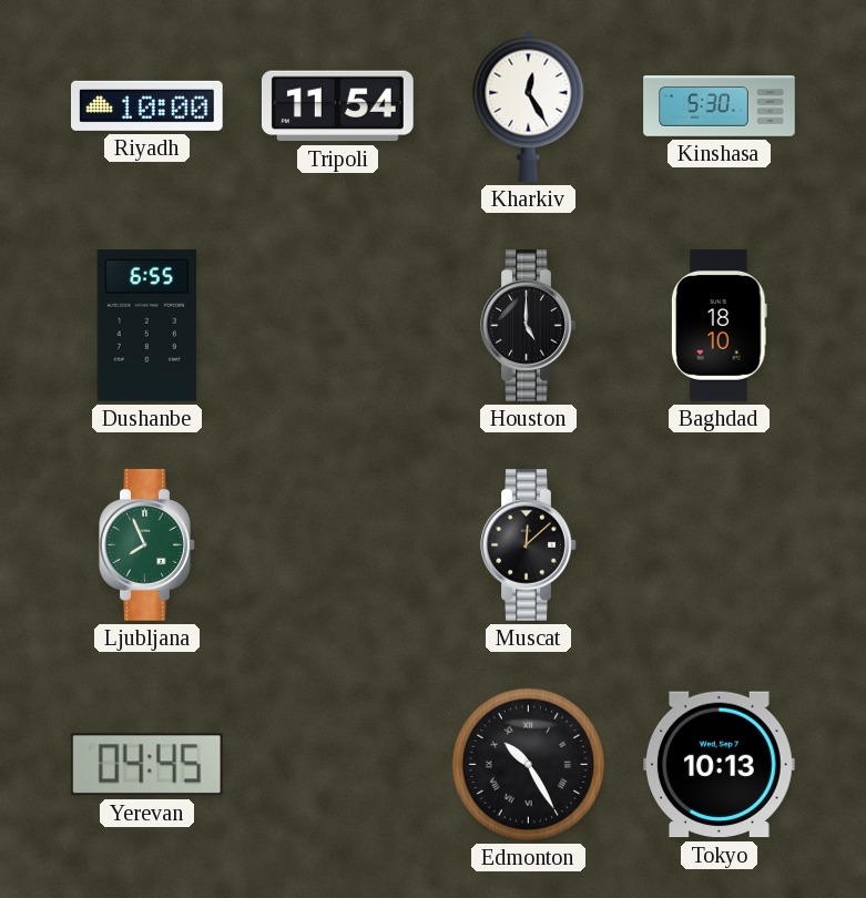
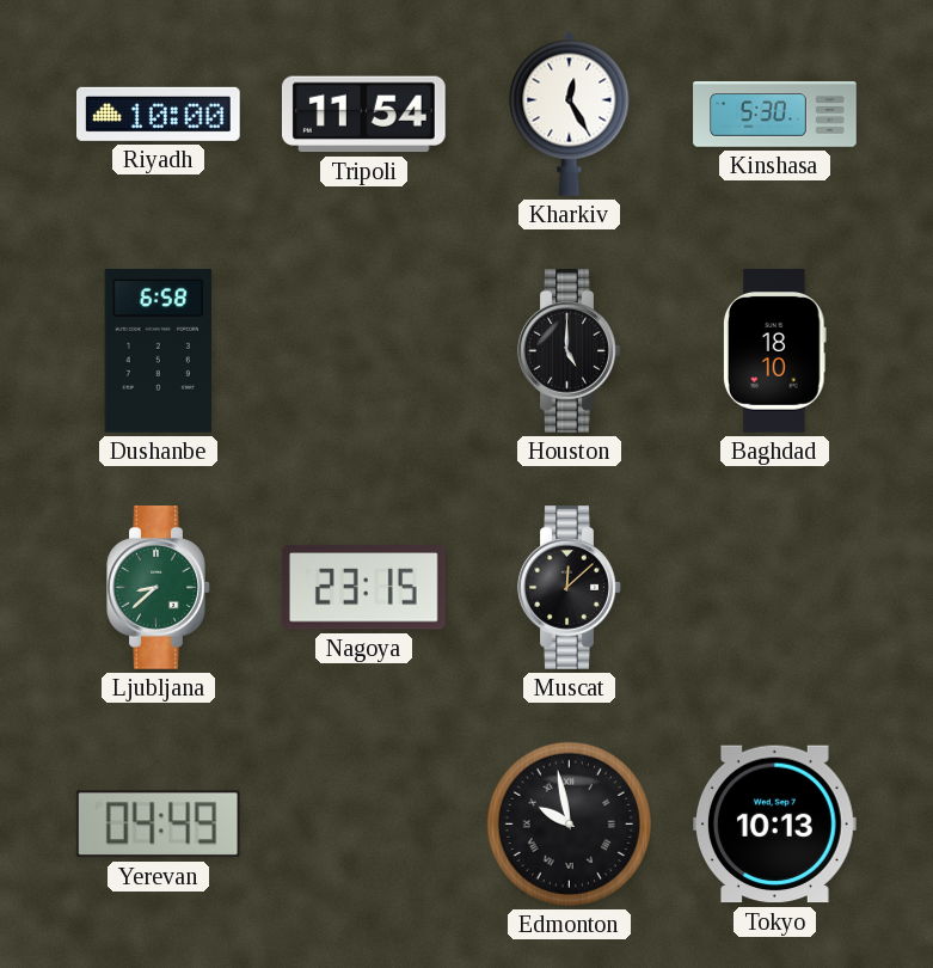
Dushanbe: 6:55 -> 6:58 (158, 350)
Ljubljana: 7:56 -> 8:38 (159, 588)
Nagoya: none -> 23:15 (363, 588)
Yerevan: 04:45 -> 04:49 (158, 825)
Edmonton: 10:25 -> 9:58 (569, 823)
